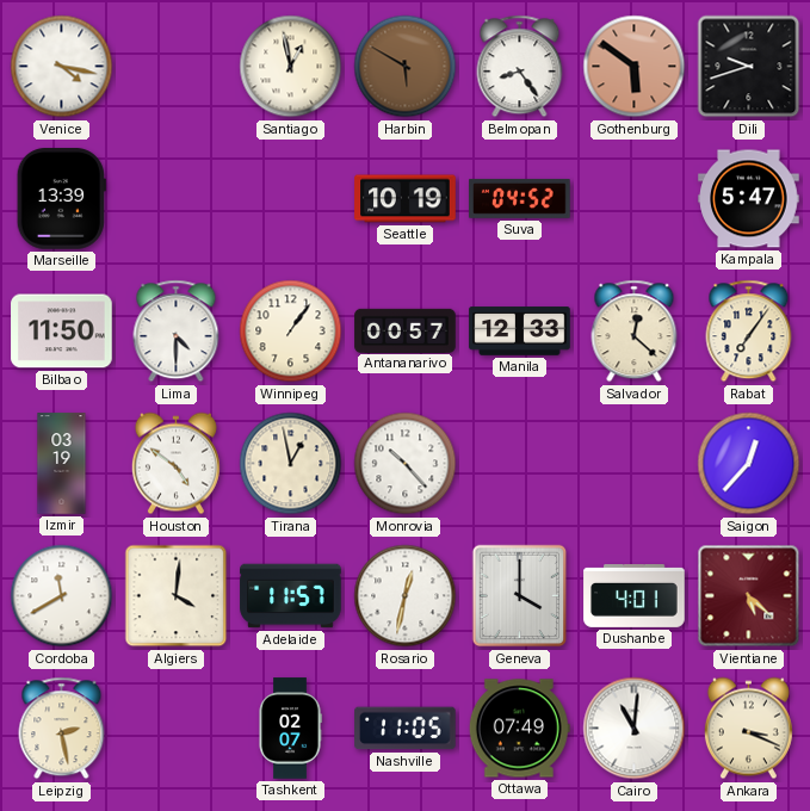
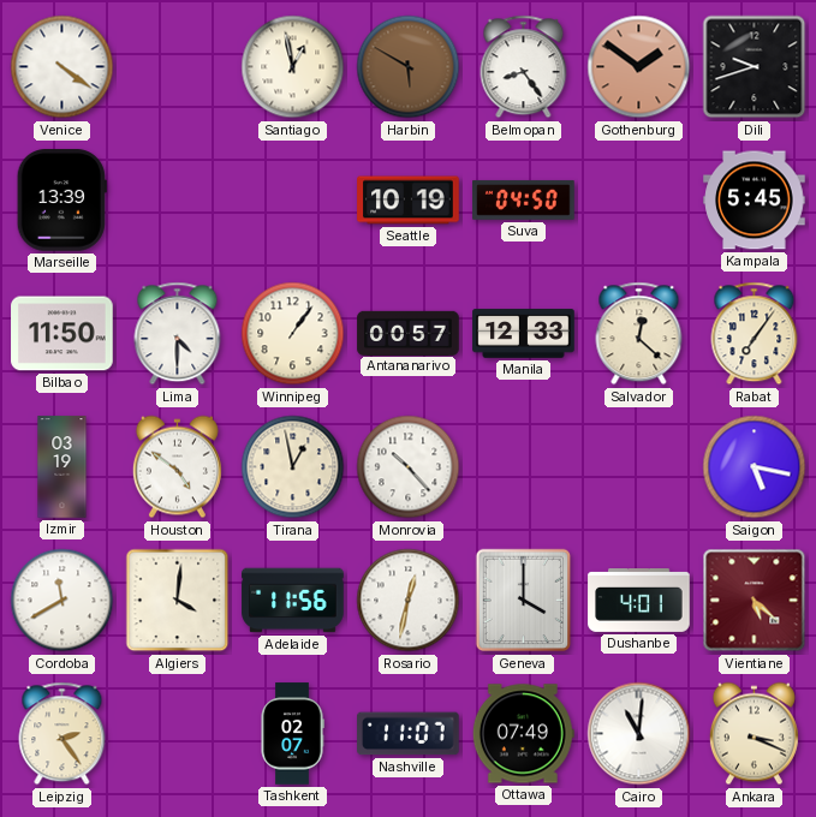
Venice: 4:17 -> 4:21 (62, 67)
Gothenburg: 5:51 -> 1:51 (639, 67)
Suva: 04:52 -> 04:50 (524, 199)
Kampala: 5:47 -> 5:45 (755, 201)
Saigon: 12:37 -> 5:17 (755, 467)
Adelaide: 11:57 -> 11:56 (293, 601)
Leipzig: 2:28 -> 2:24 (62, 734)
Nashville: 11:05 -> 11:07 (409, 734)
